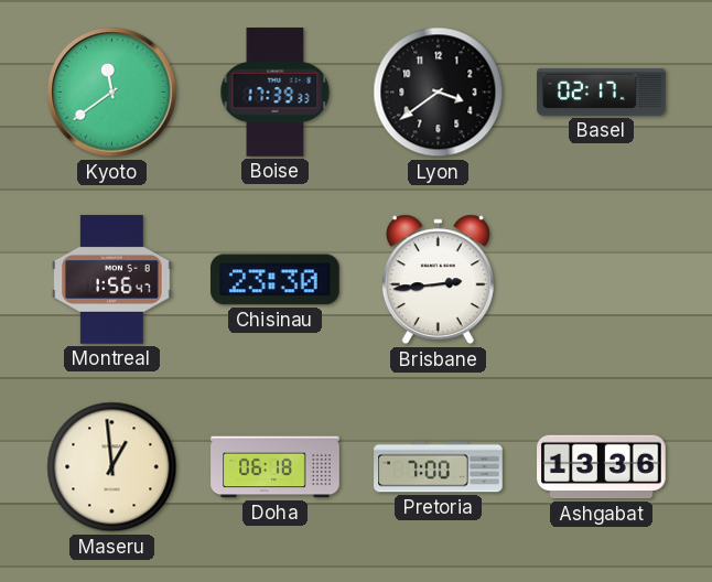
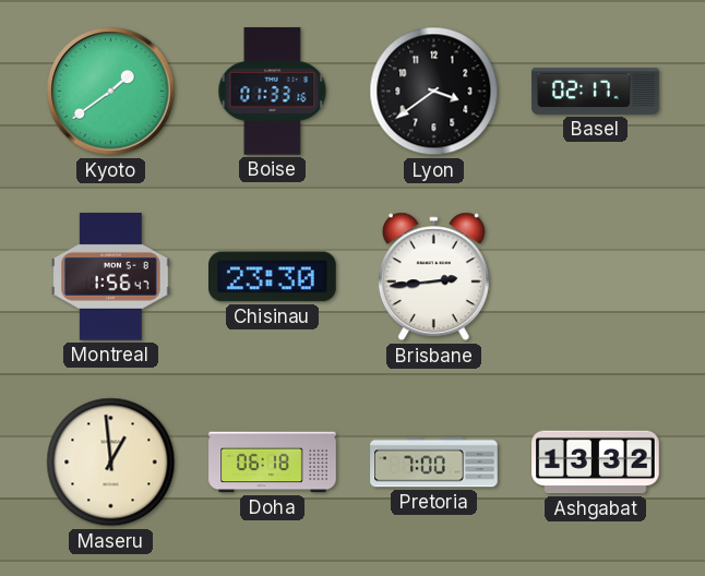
Kyoto: 11:39 -> 1:39 (111, 92)
Boise: 17:39 -> 01:33 (273, 92)
Ashgabat: 13:36 -> 13:32 (596, 463)
